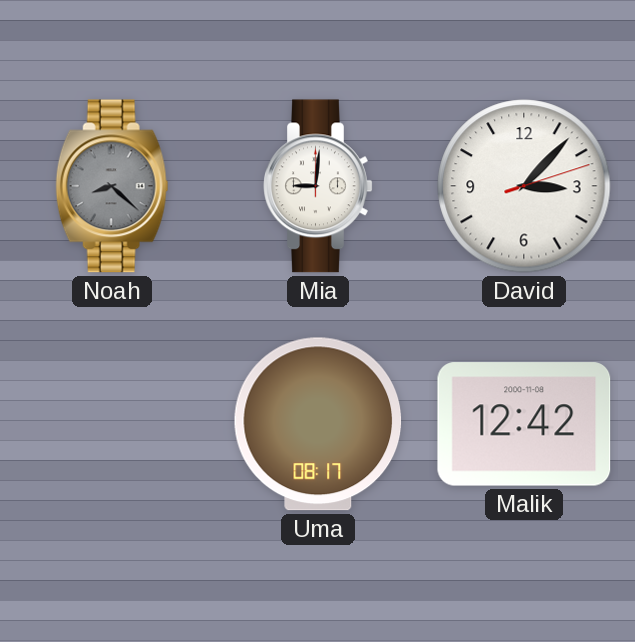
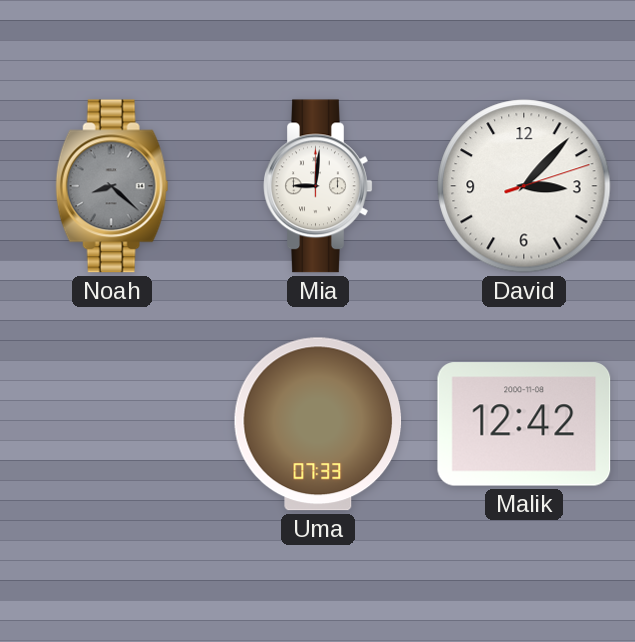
Uma: 08:17 -> 07:33 (318, 424)
